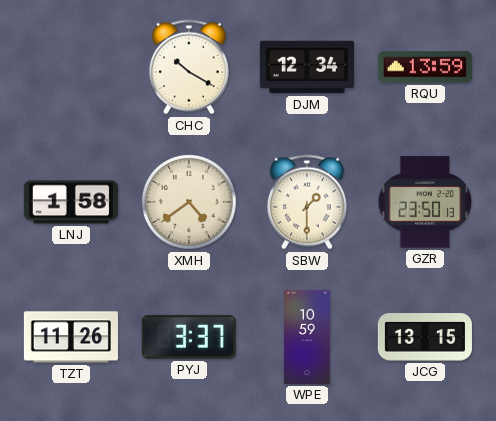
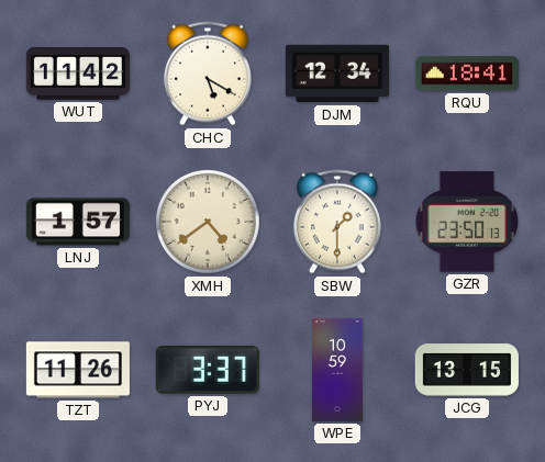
WUT: none -> 11:42 (78, 74)
CHC: 10:20 -> 5:20 (208, 74)
RQU: 13:59 -> 18:41 (467, 74)
LNJ: 1:58 -> 1:57 (78, 222)
